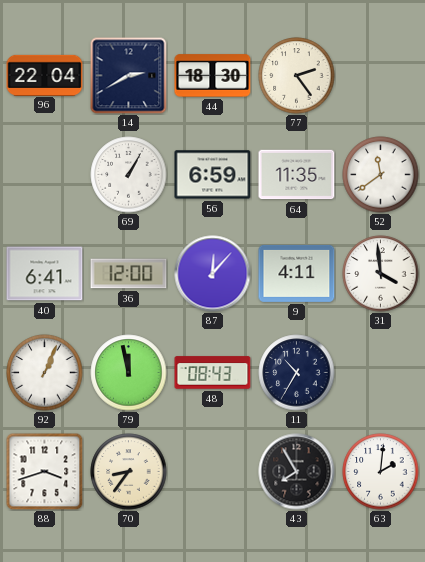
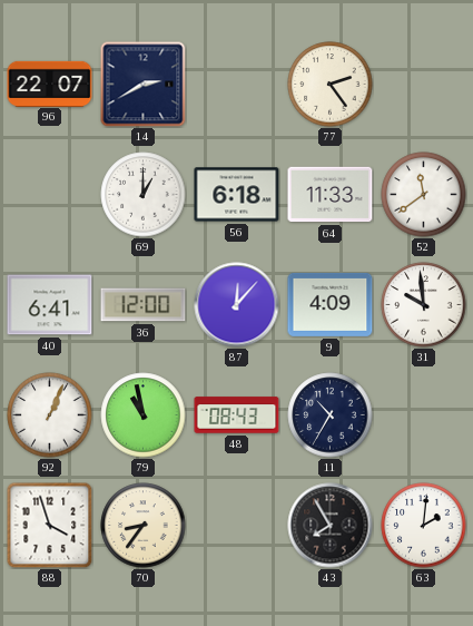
96: 22:04 -> 22:07 (50, 84)
44: 18:30 -> none (213, 76)
69: 1:05 -> 1:00 (144, 195)
56: 6:59 -> 6:18 (237, 195)
64: 11:35 -> 11:33 (331, 195)
9: 4:11 -> 4:09 (331, 304)
31: 3:59 -> 9:59 (424, 305)
79: 11:58 -> 10:58 (144, 415)
88: 3:42 -> 3:57 (49, 525)
